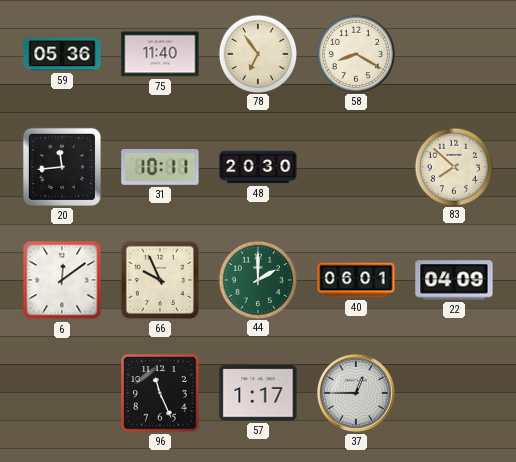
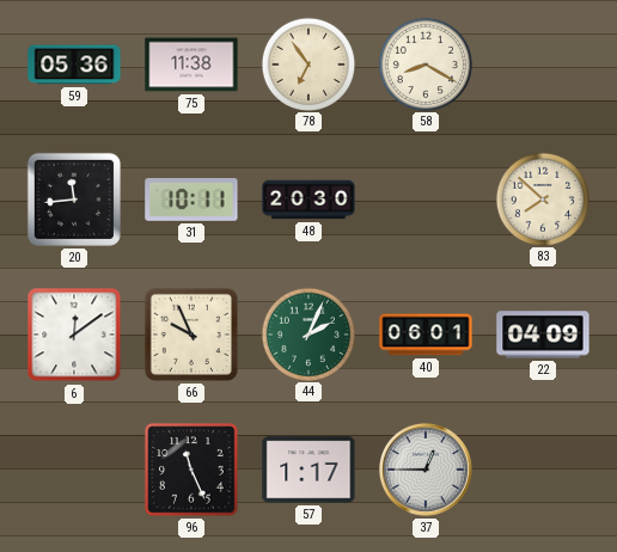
75: 11:40 -> 11:38 (191, 65)
44: 2:00 -> 2:04 (307, 333)
